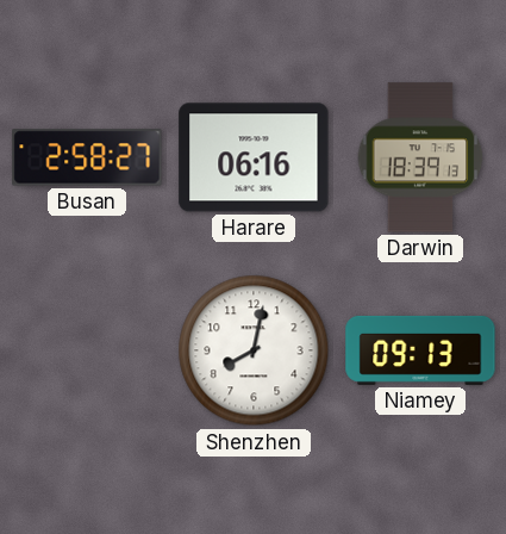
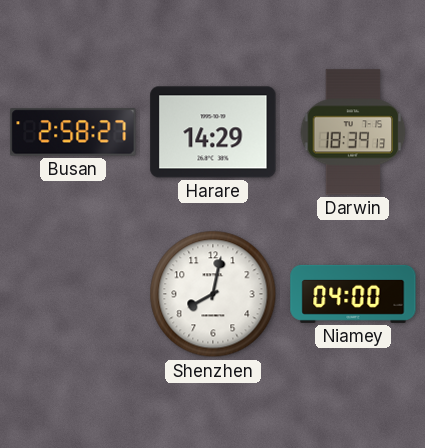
Harare: 06:16 -> 14:29 (213, 132)
Niamey: 09:13 -> 04:00 (353, 294)
